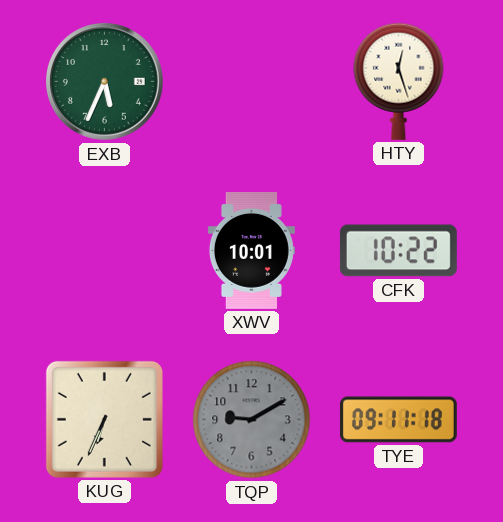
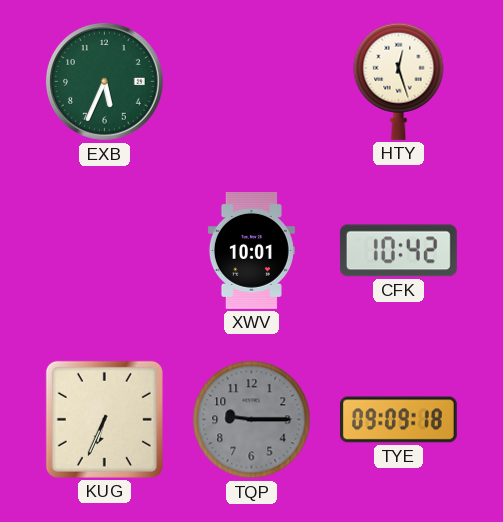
CFK: 10:22 -> 10:42 (398, 251)
TQP: 9:10 -> 9:15 (252, 420)
TYE: 09:11 -> 09:09 (398, 420)
